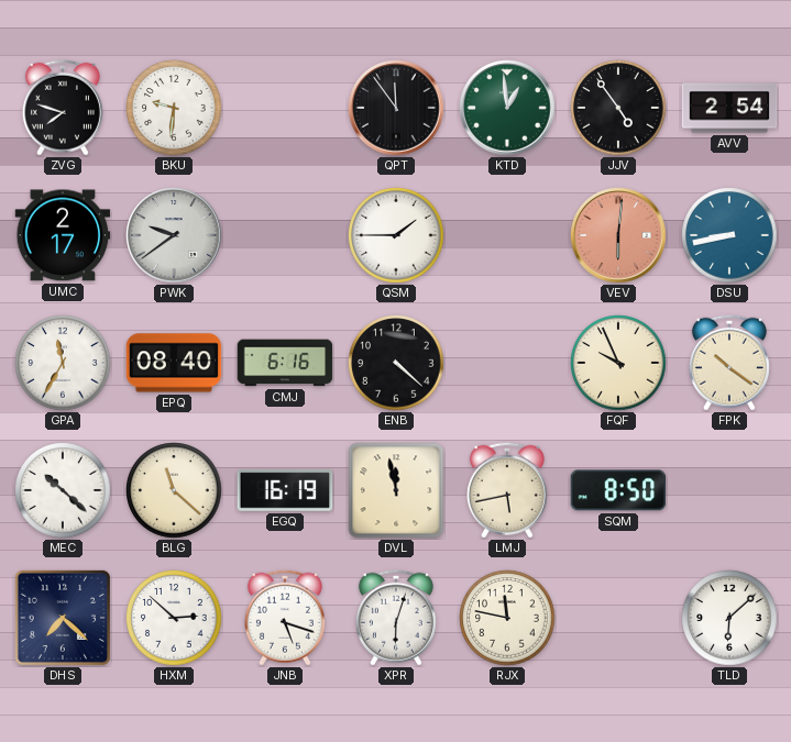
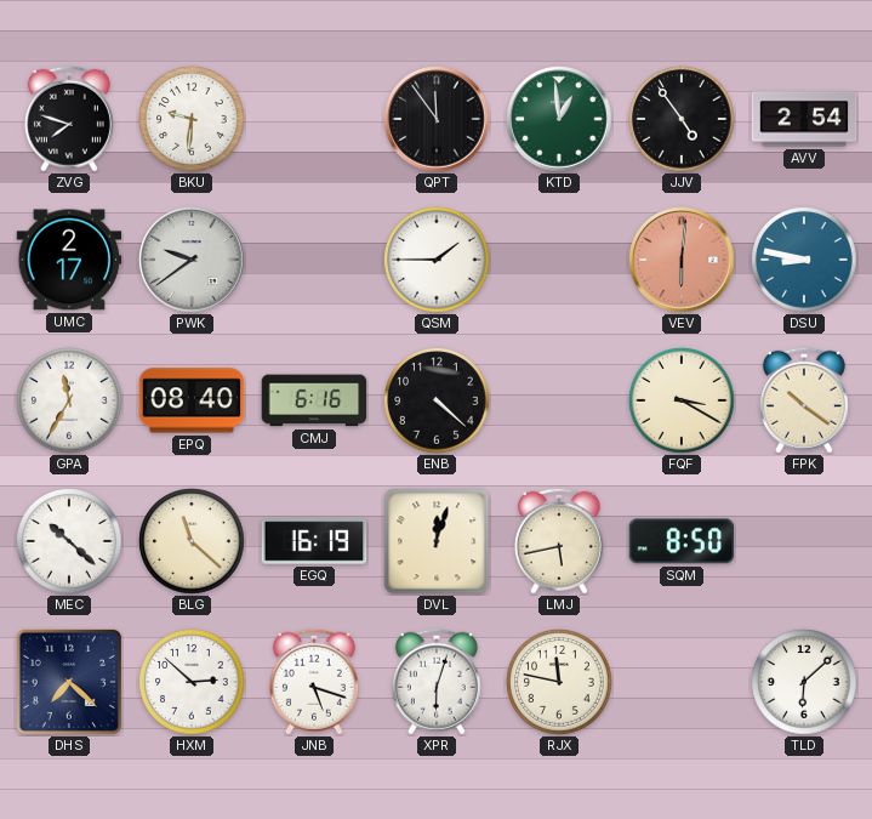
DSU: 8:43 -> 8:47 (804, 260)
FQF: 9:56 -> 3:20 (682, 400)
DVL: 11:58 -> 12:03 (437, 541)
